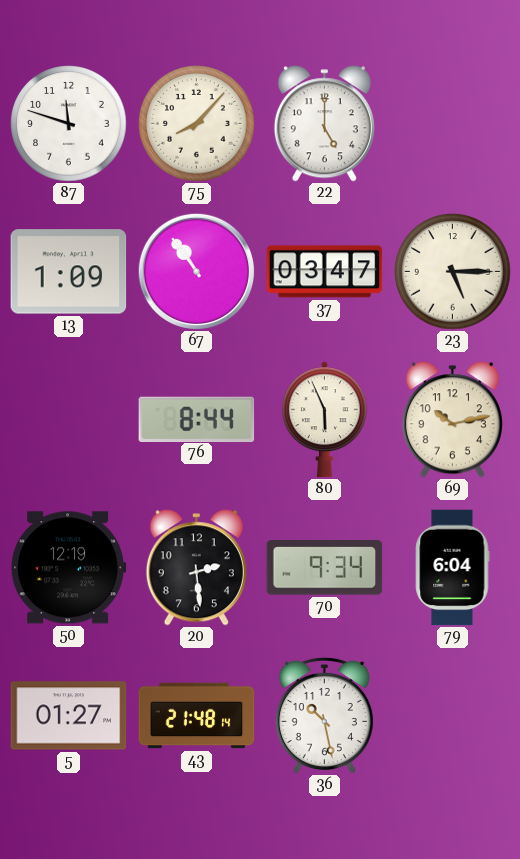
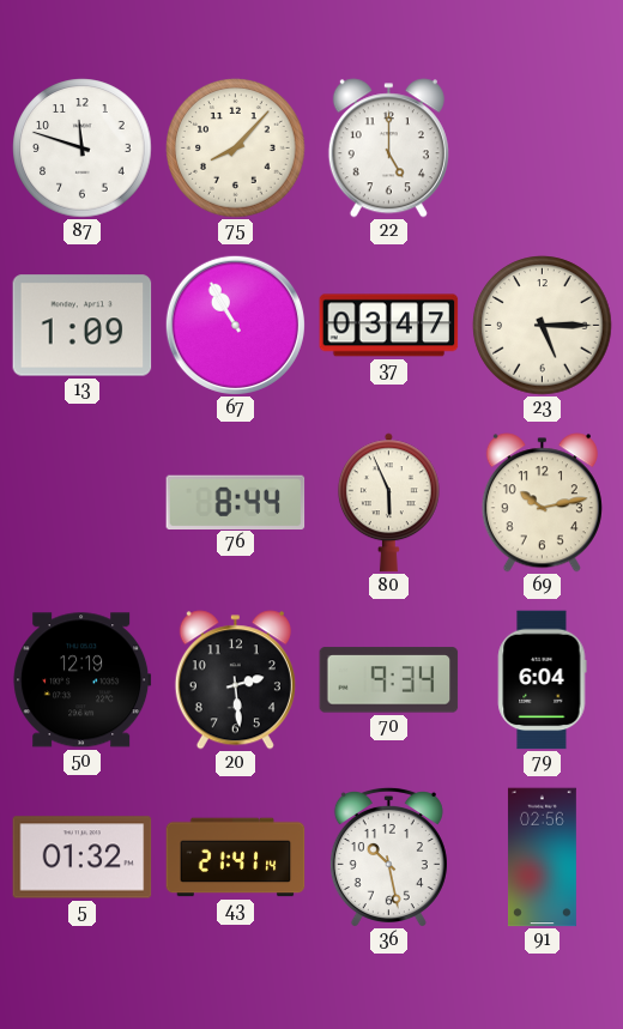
67: 10:54 -> 10:55 (235, 325)
5: 01:27 -> 01:32 (83, 858)
43: 21:48 -> 21:41 (236, 858)
91: none -> 02:56 (542, 858)
